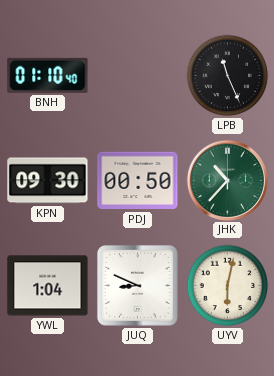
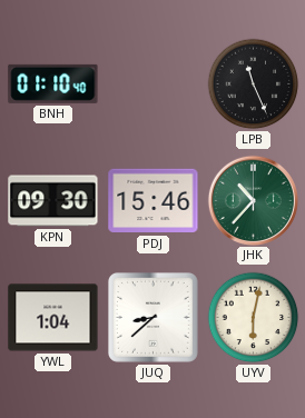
PDJ: 00:50 -> 15:46 (154, 201)
JUQ: 8:49 -> 8:38 (152, 317)
